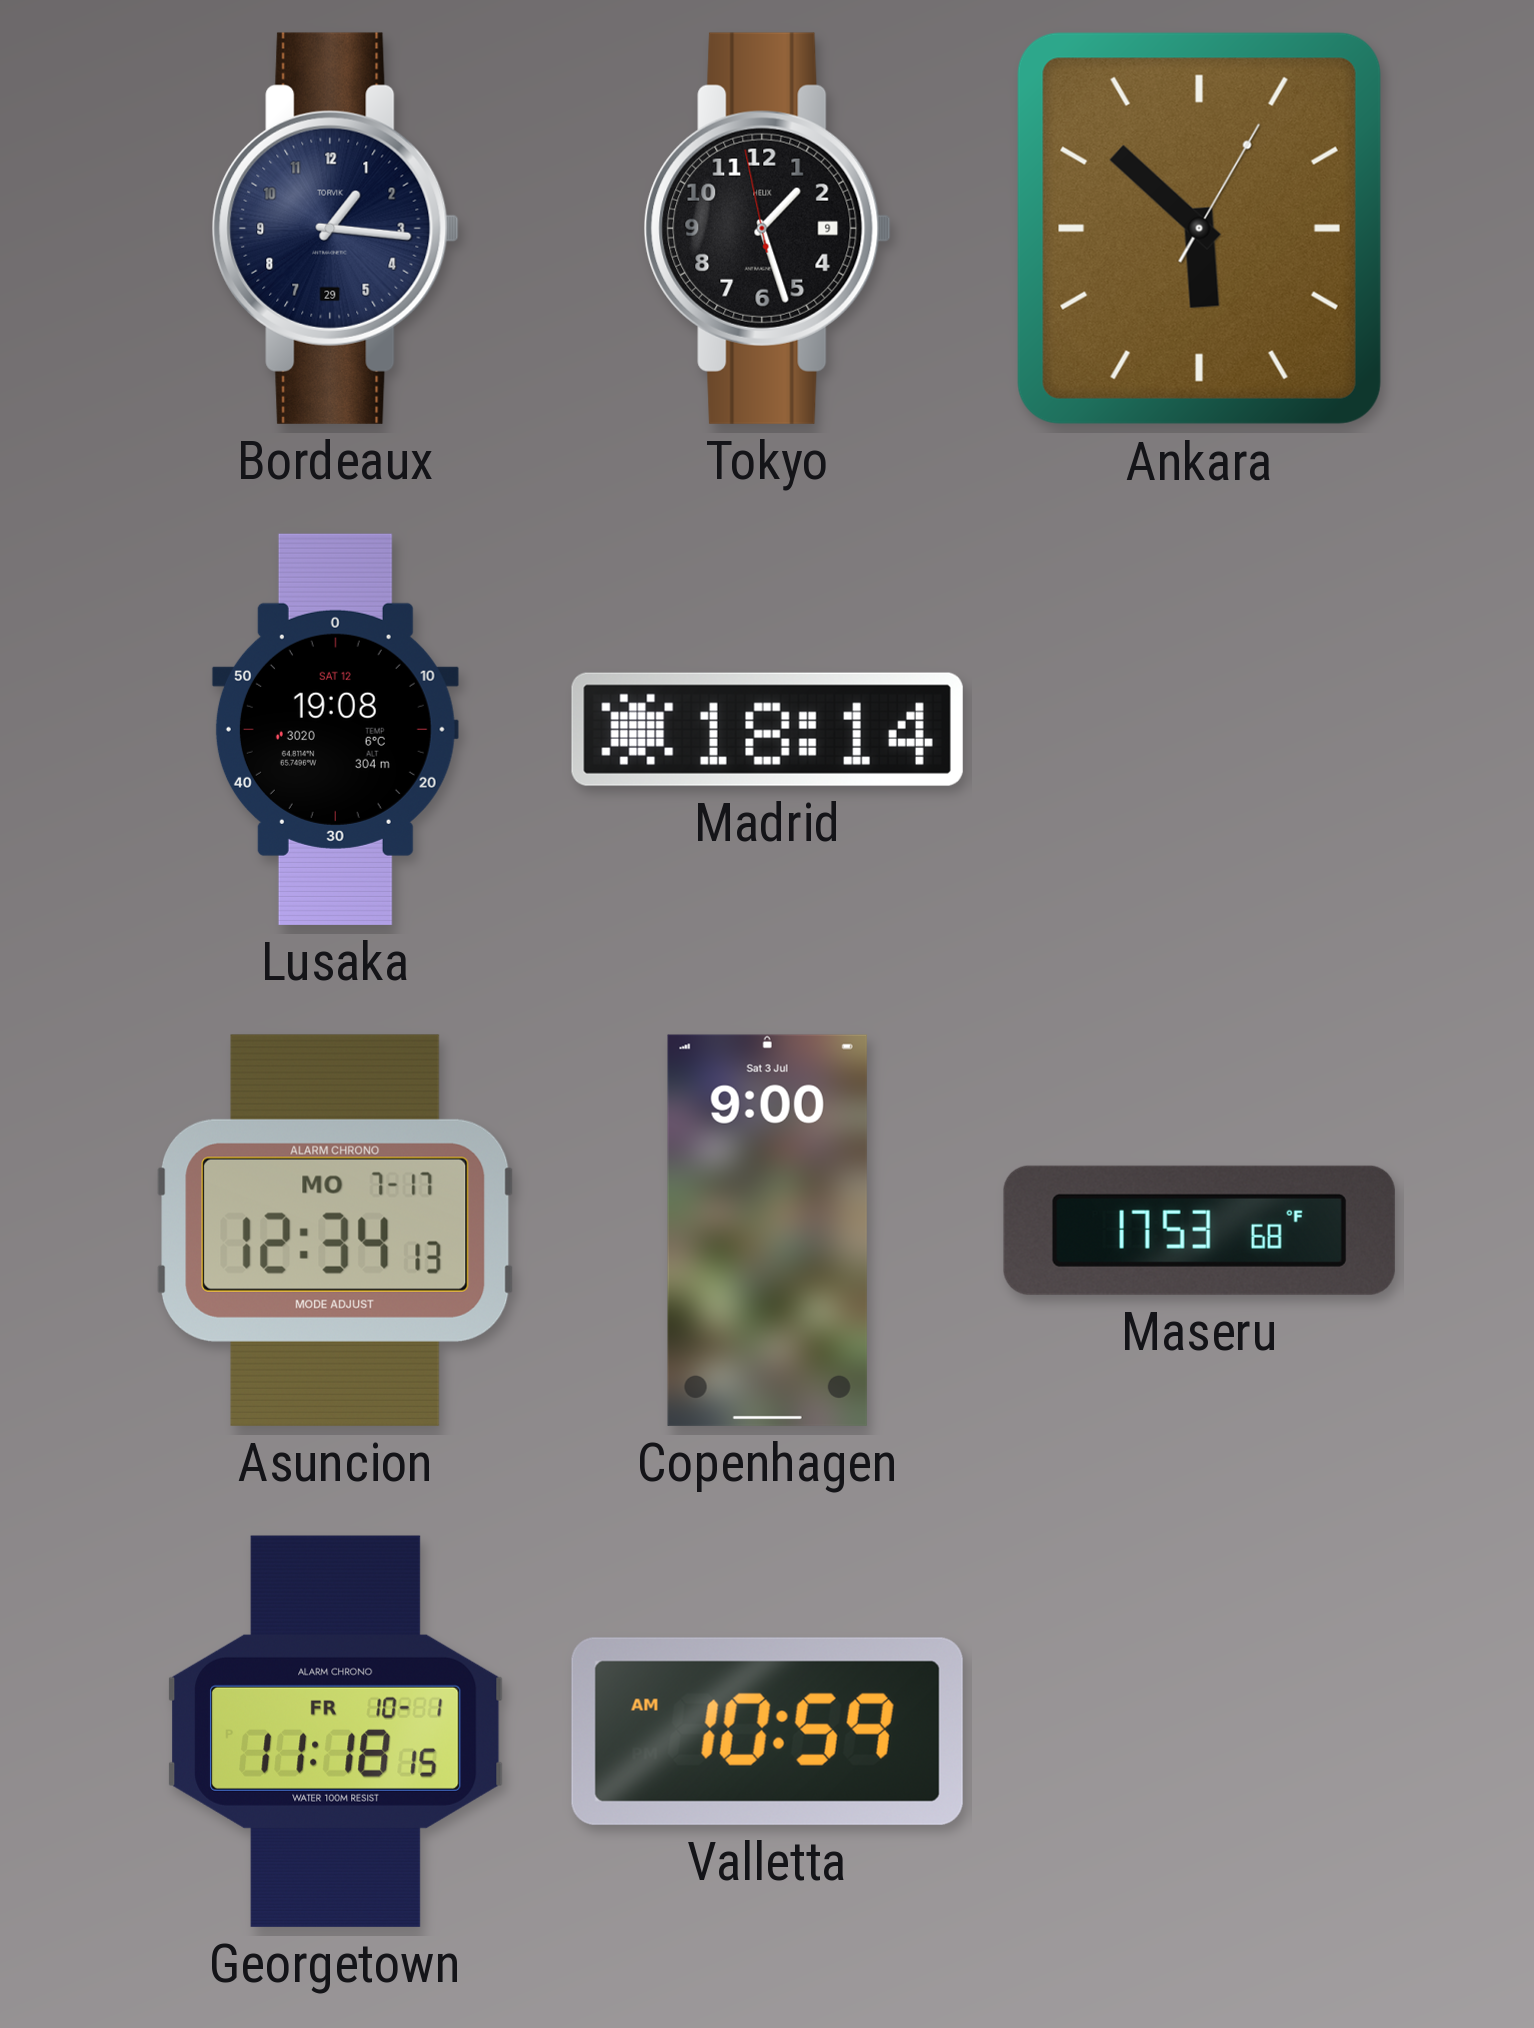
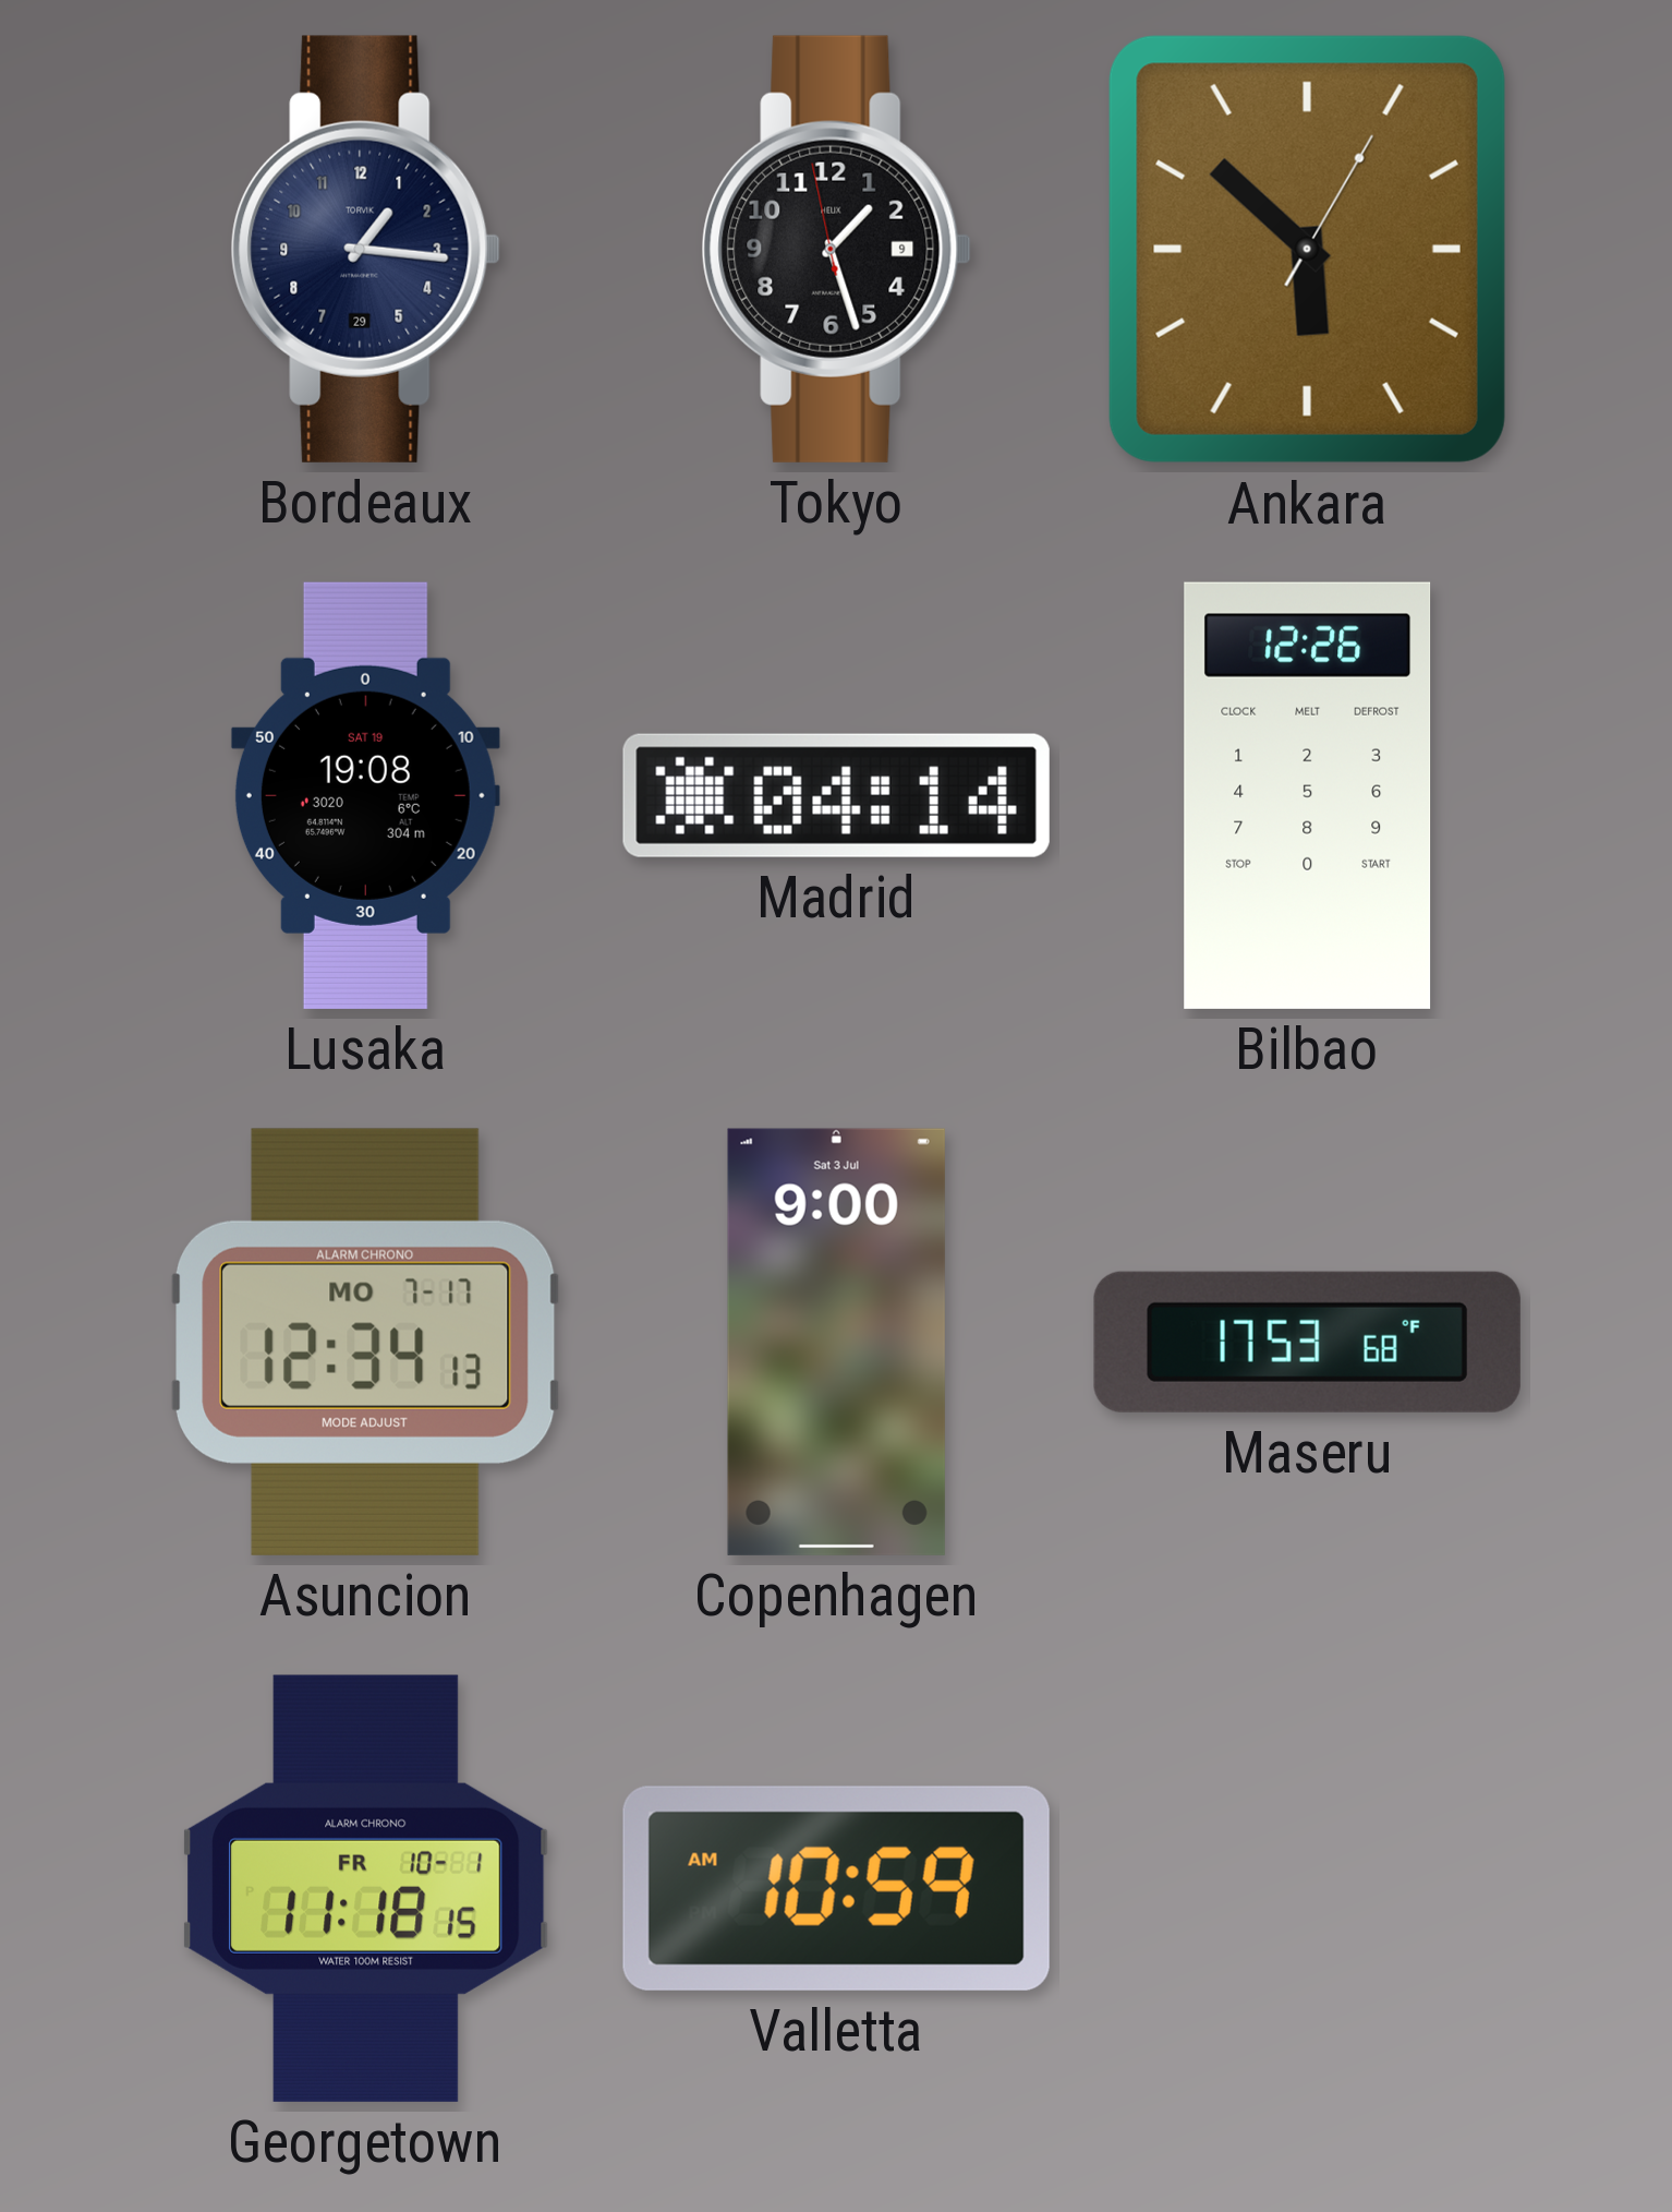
Lusaka date: SAT 12 -> SAT 19 (365, 795)
Madrid: 18:14 -> 04:14 (836, 795)
Bilbao: none -> 12:26 (1308, 795)
